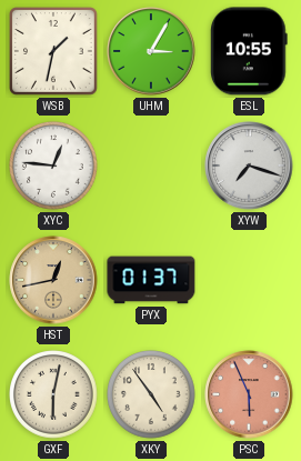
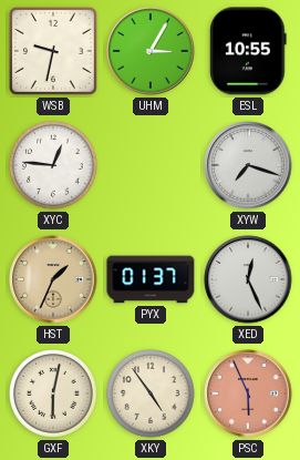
WSB: 1:32 -> 9:32 (54, 52)
HST: 12:43 -> 1:34 (53, 279)
XED: none -> 12:26 (248, 279)
